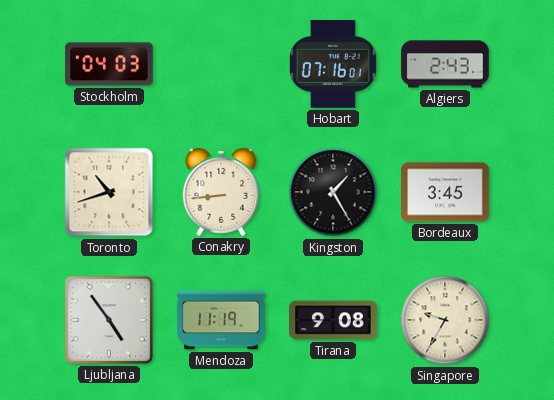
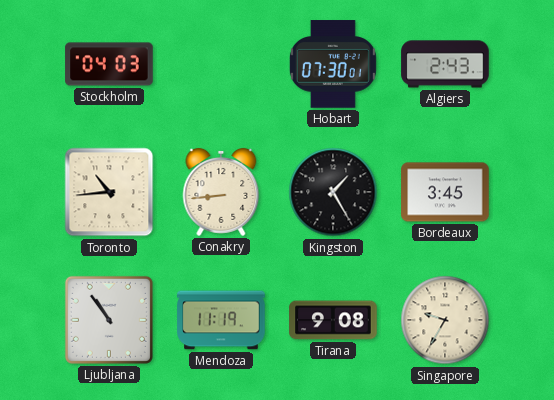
Hobart: 07:16 -> 07:30 (333, 64)
Toronto: 10:42 -> 10:44 (109, 192)
Ljubljana: 4:54 -> 10:54 (109, 320)
